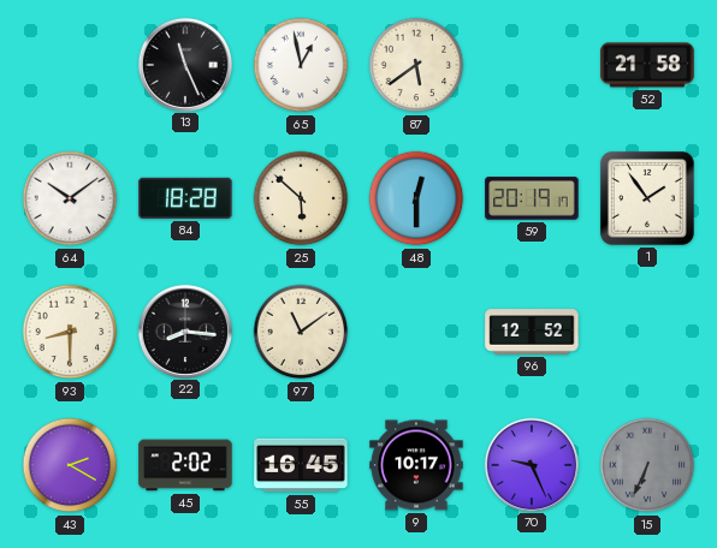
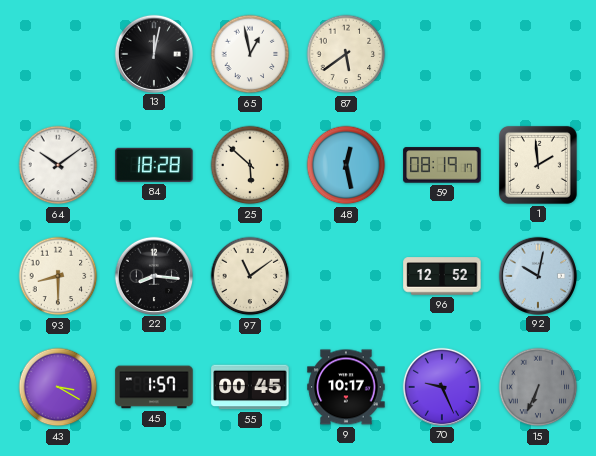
13: 11:26 -> 12:02 (153, 53)
52: 21:58 -> none (647, 65)
48: 12:30 -> 12:28 (346, 165)
59: 20:19 -> 08:19 (442, 165)
1: 1:54 -> 1:59 (538, 165)
92: none -> 10:02 (537, 275)
43: 2:20 -> 3:20 (58, 387)
45: 2:02 -> 1:57 (154, 387)
55: 16:45 -> 00:45 (250, 387)
